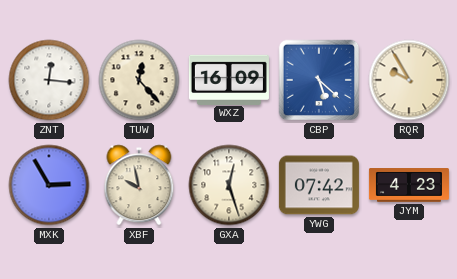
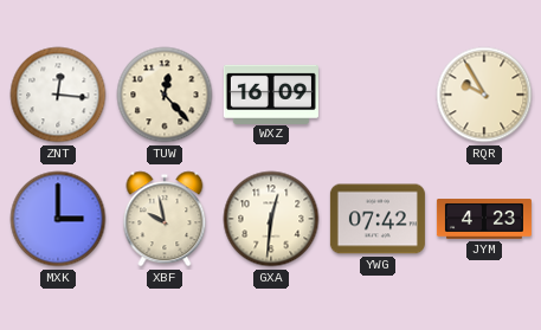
CBP: 5:22 -> none (319, 80)
MXK: 2:55 -> 3:00 (58, 219)
GXA: 12:27 -> 12:31 (271, 219)
